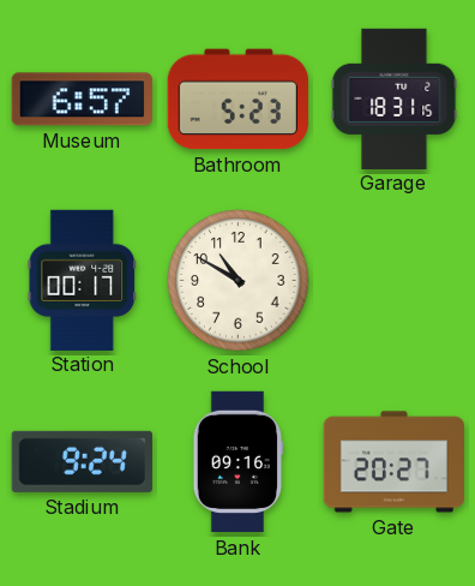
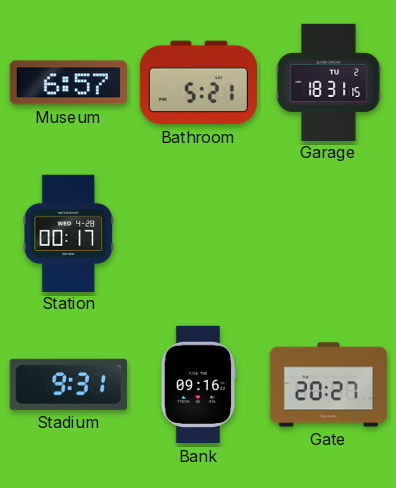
Bathroom: 5:23 -> 5:21 (198, 83)
School: 10:50 -> none (239, 281)
Stadium: 9:24 -> 9:31 (68, 384)
